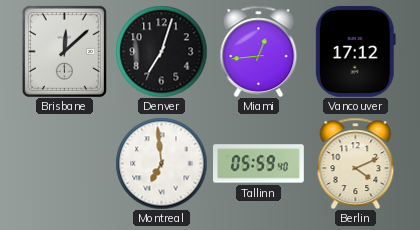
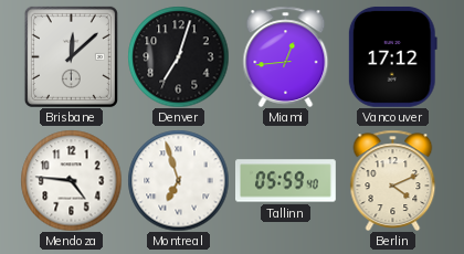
Mendoza: none -> 4:46 (71, 180)
Montreal: 6:59 -> 6:57 (178, 180)
